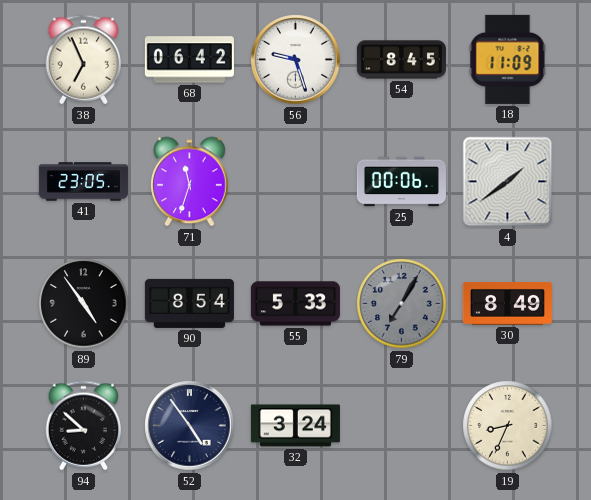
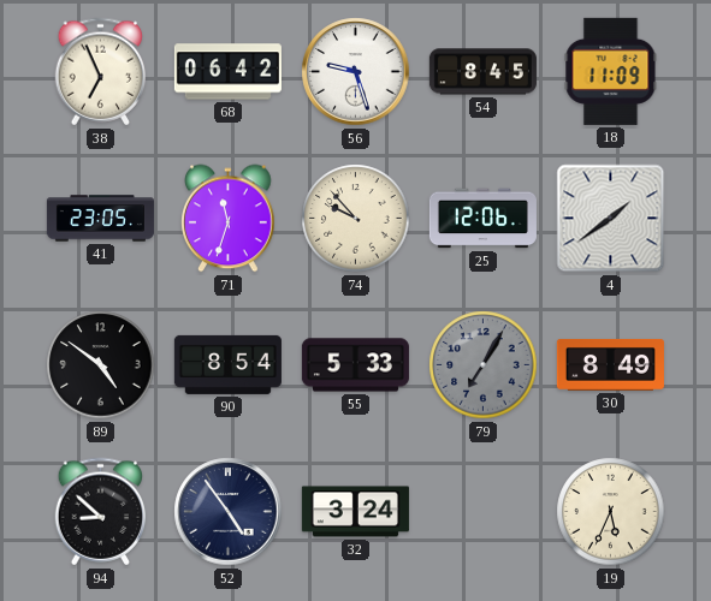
74: none -> 9:53 (356, 219)
25: 00:06 -> 12:06 (482, 219)
89: 4:54 -> 4:51 (101, 365)
19: 8:34 -> 5:34 (611, 512)
